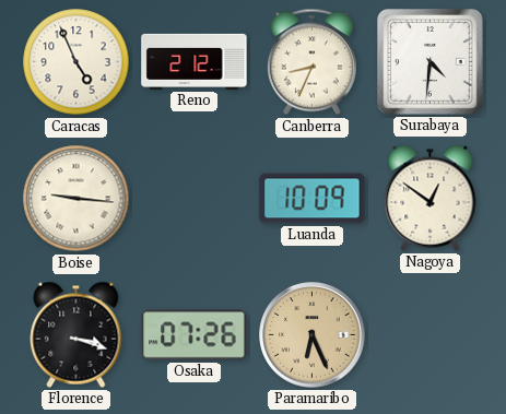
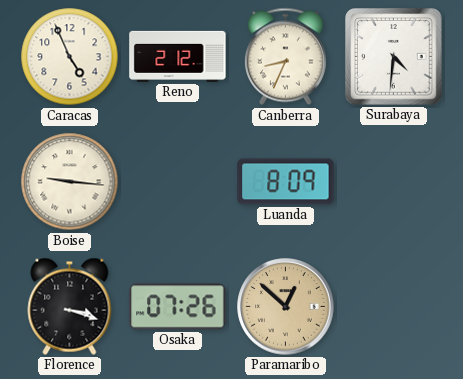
Luanda: 10:09 -> 8:09 (286, 182)
Nagoya: 12:51 -> none (431, 198)
Paramaribo: 6:26 -> 12:52 (286, 307)
